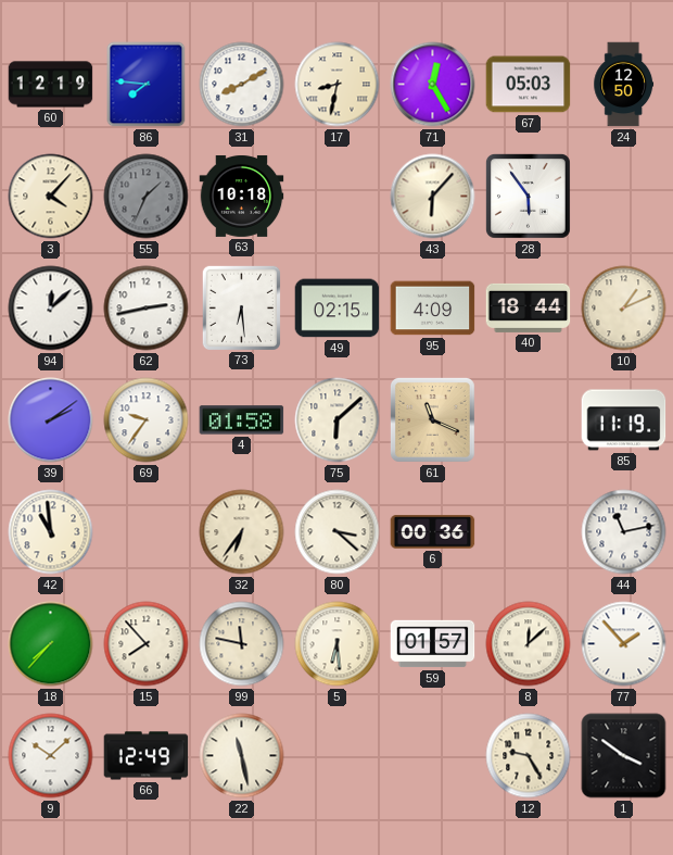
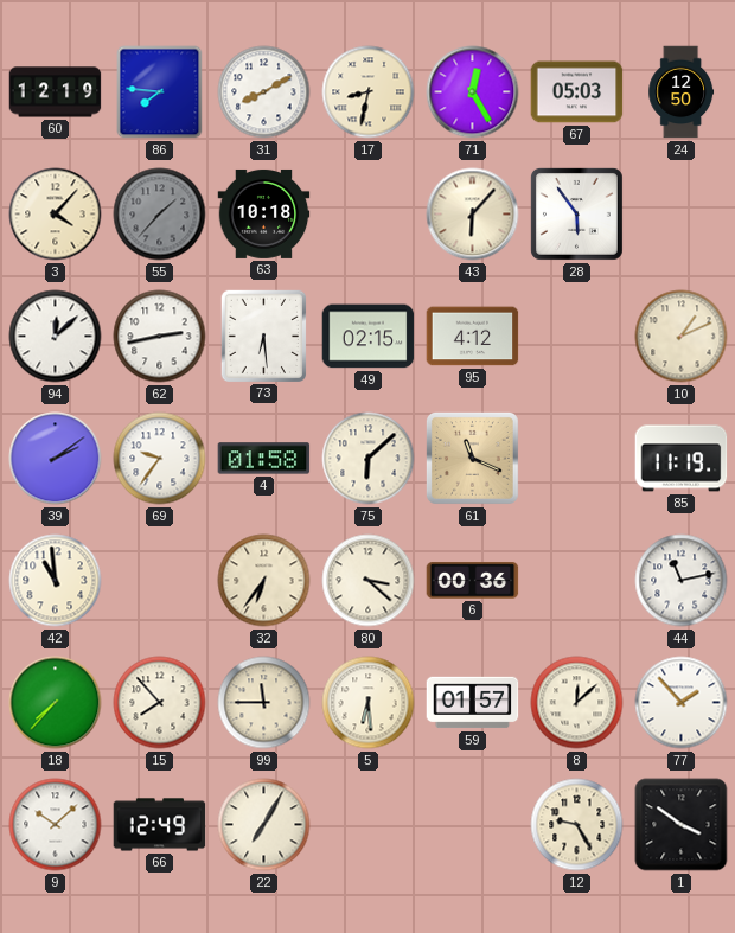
55: 1:34 -> 1:37 (160, 215)
95: 4:09 -> 4:12 (473, 337)
40: 18:44 -> none (529, 307)
99: 11:47 -> 11:45 (264, 703)
22: 11:28 -> 7:05 (264, 825)
